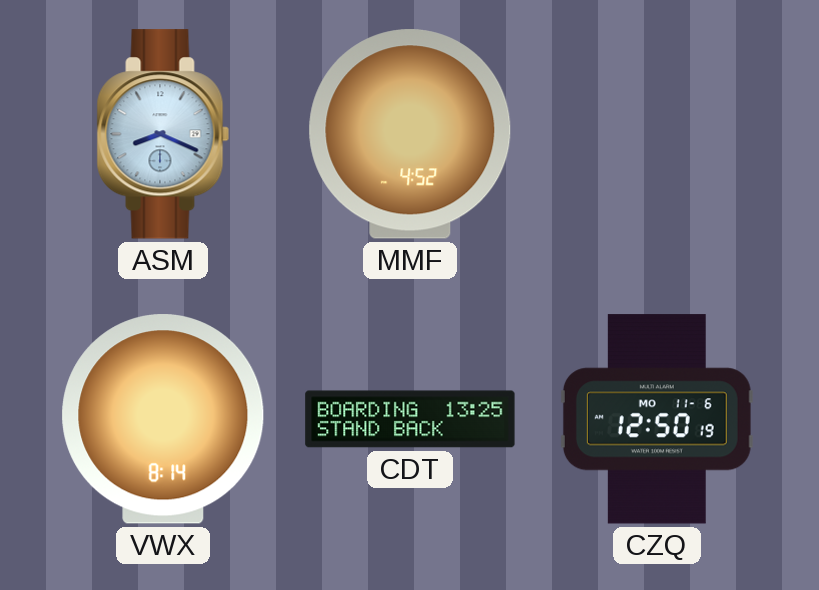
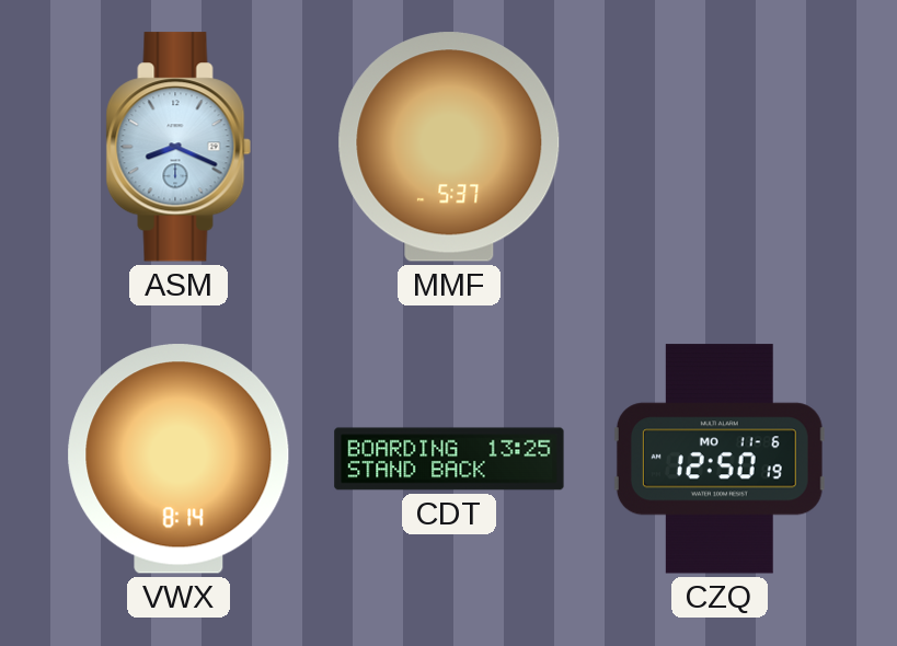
MMF: 4:52 -> 5:37 (449, 147)
